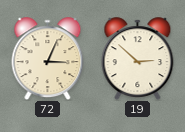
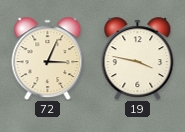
19: 2:52 -> 3:47 (138, 59)
